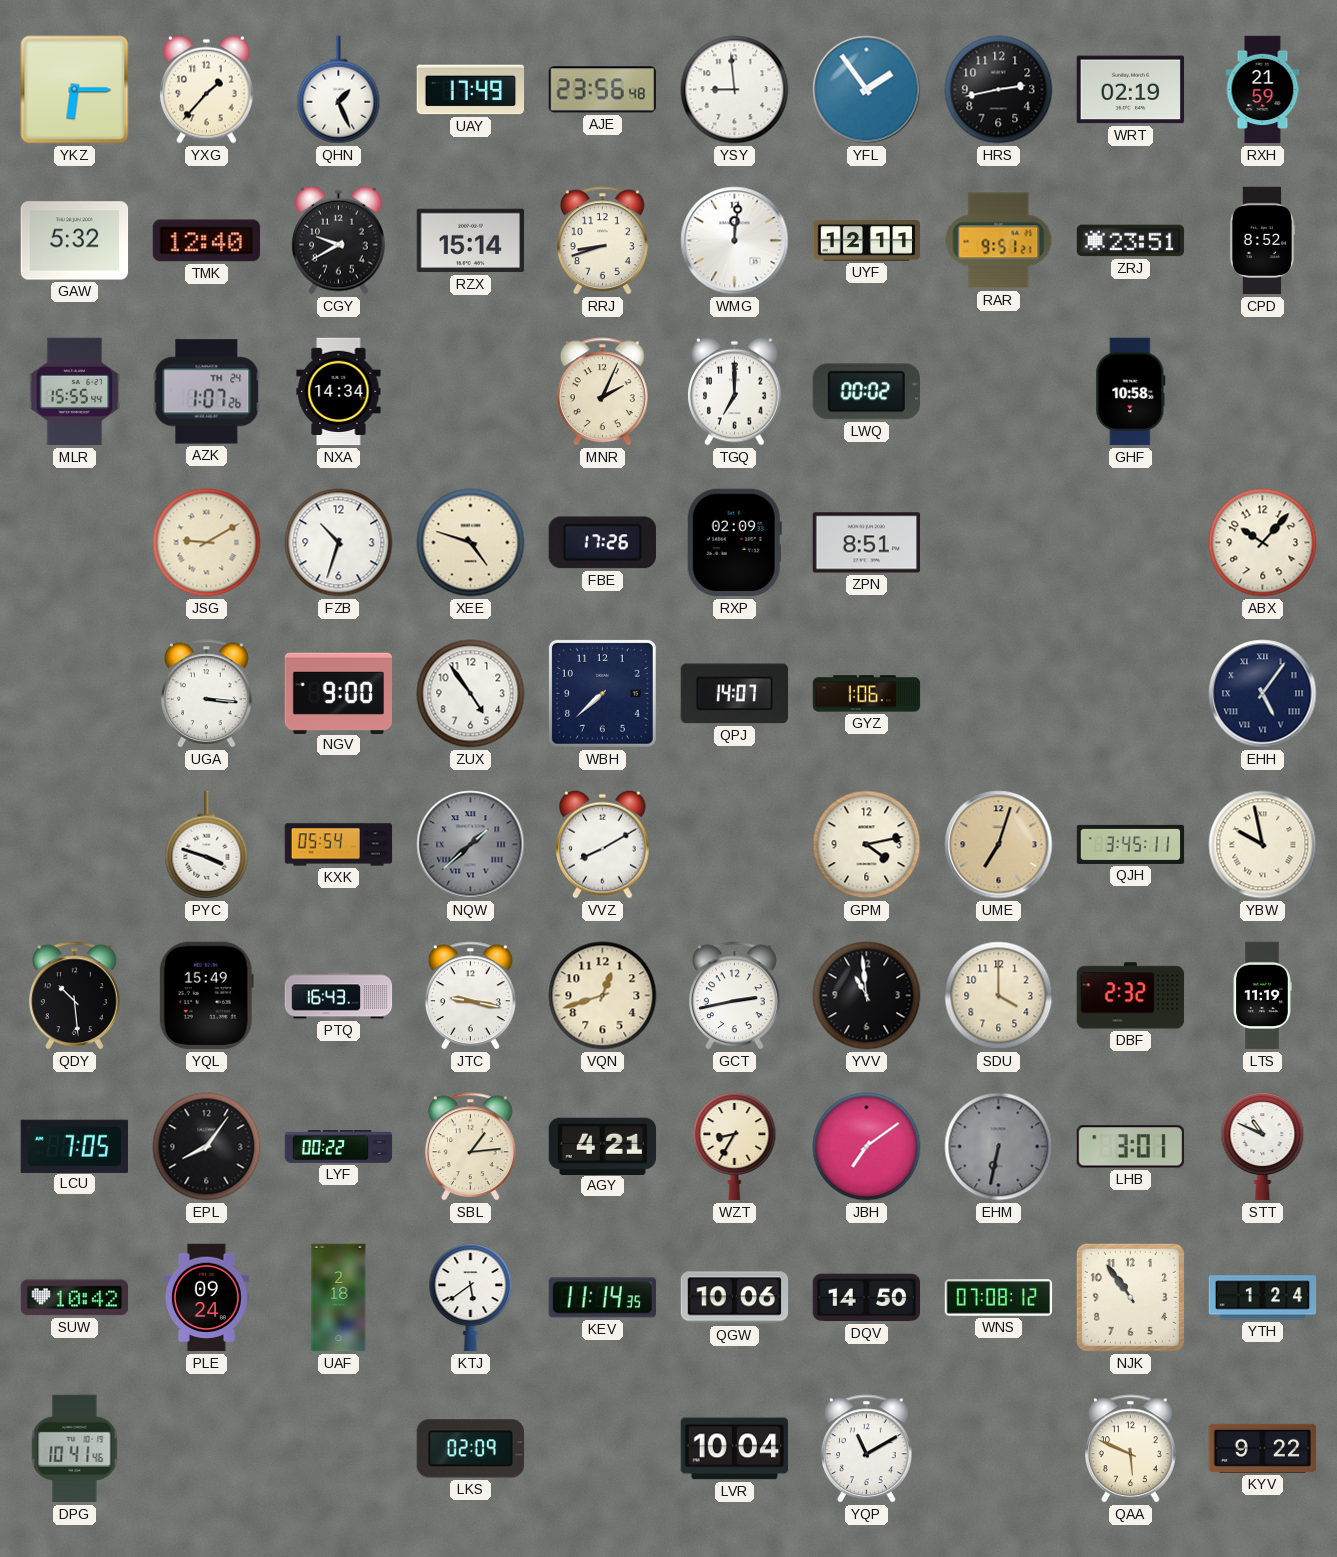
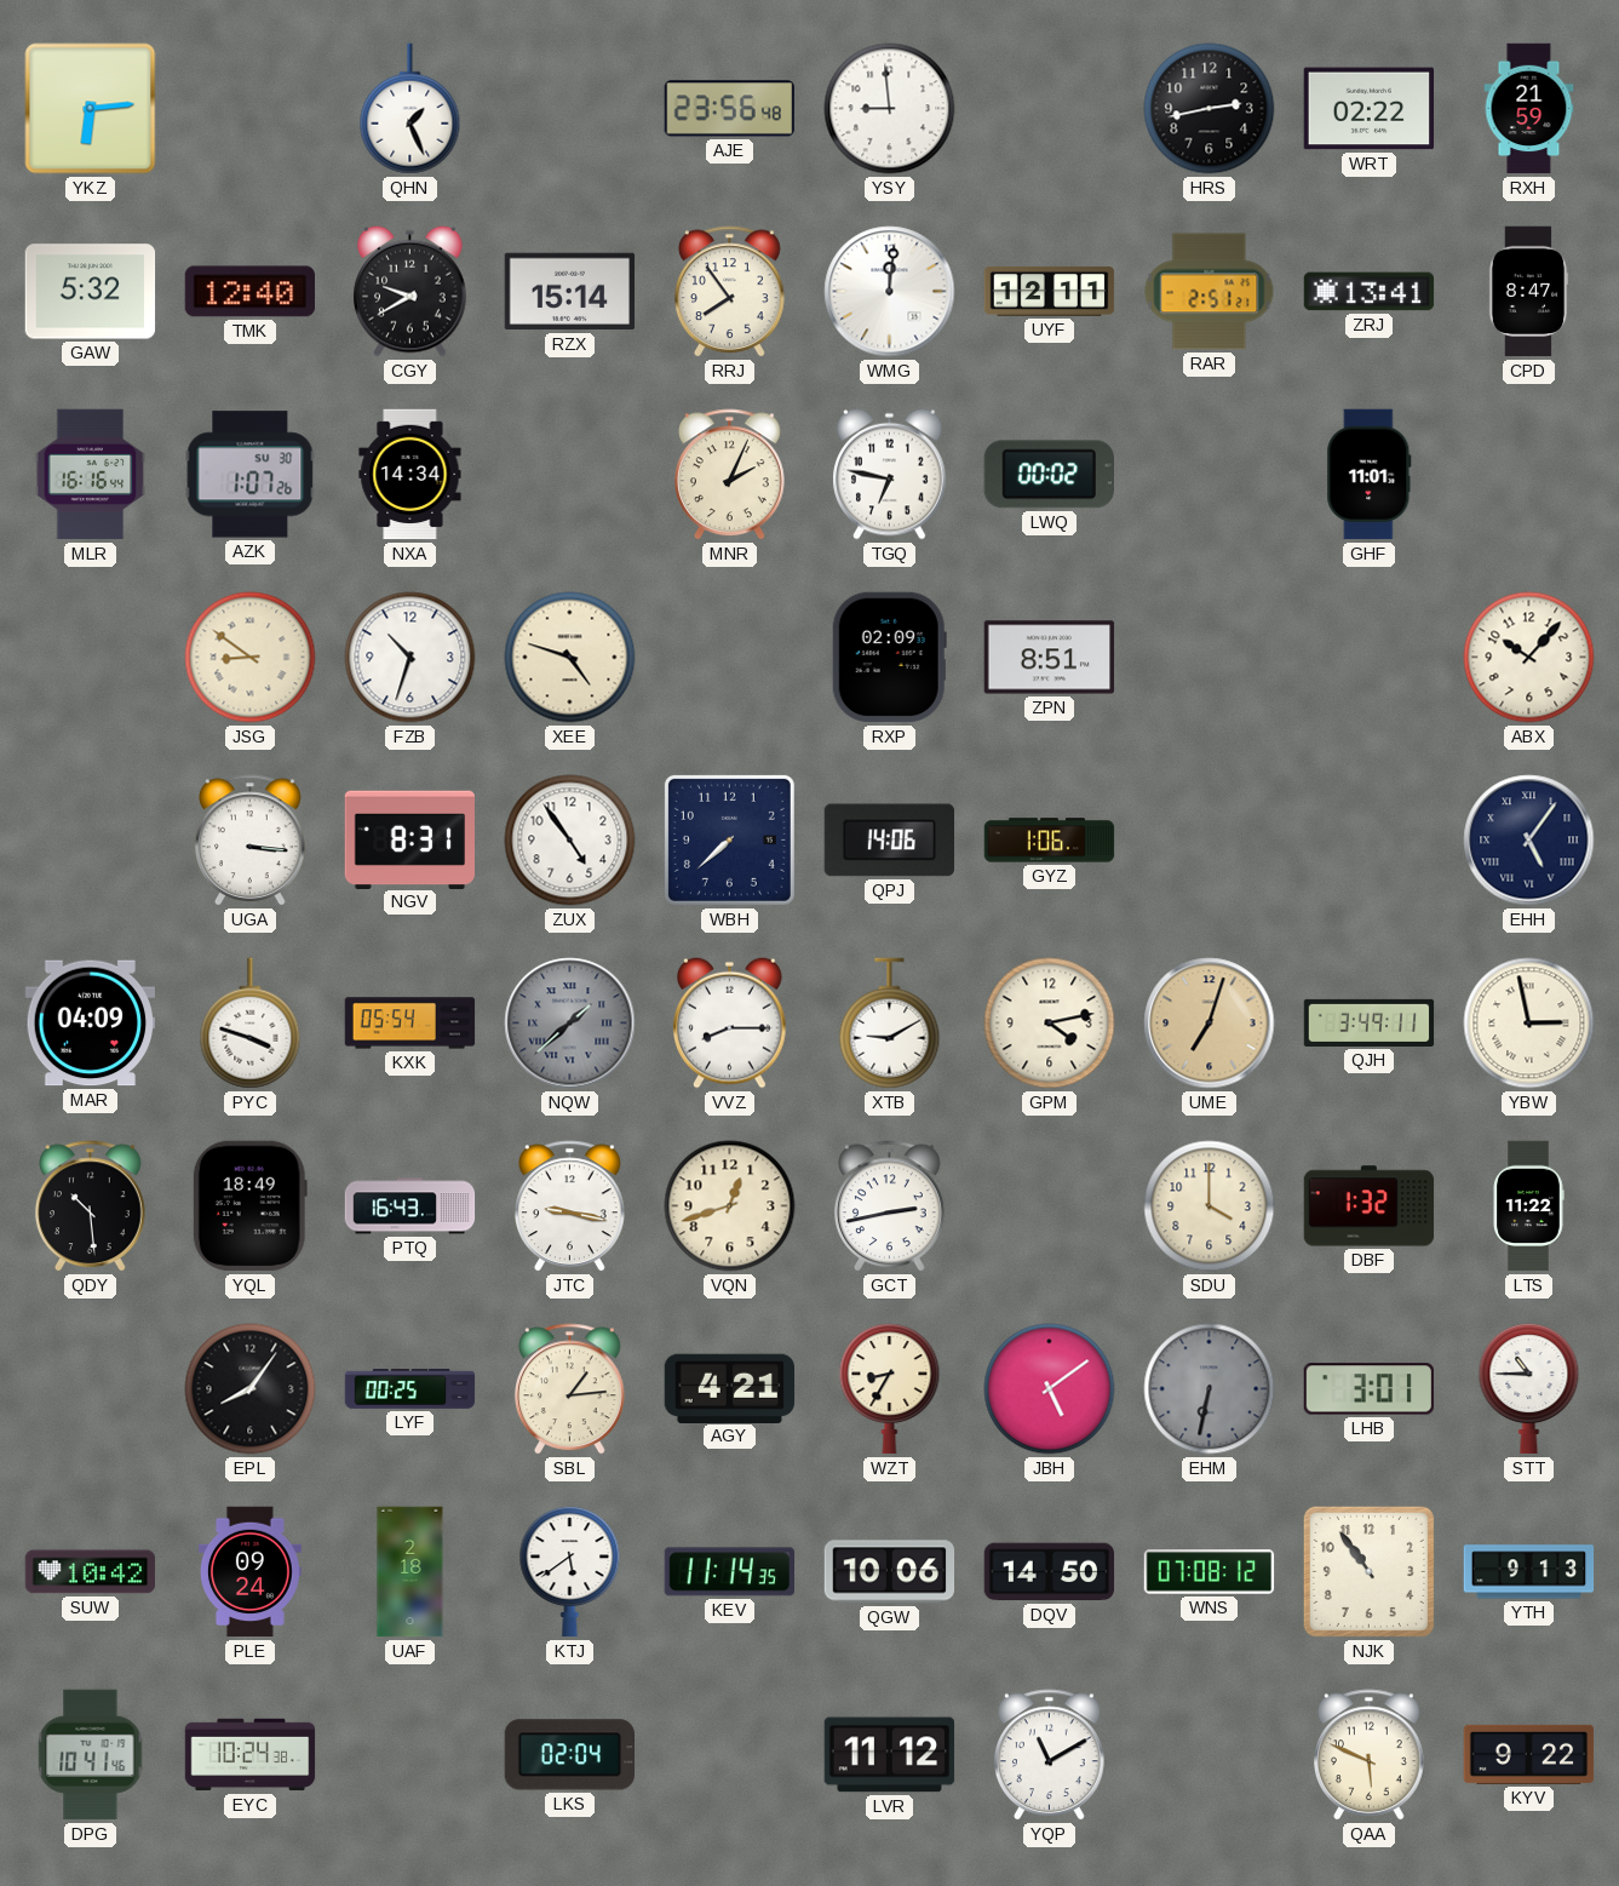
YKZ: 6:15 -> 6:14 (91, 109)
YXG: 1:37 -> none (207, 89)
UAY: 17:49 -> none (471, 90)
YFL: 1:54 -> none (867, 90)
WRT: 02:19 -> 02:22 (1370, 109)
RRJ: 8:42 -> 7:54 (729, 292)
RAR: 9:51 -> 2:51 (1210, 292)
ZRJ: 23:51 -> 13:41 (1370, 292)
CPD: 8:52 -> 8:47 (1528, 292)
MLR: 15:55 -> 16:16 (91, 475)
AZK date: TH 24 -> SU 30 (251, 475)
TGQ: 7:00 -> 6:47 (890, 474)
GHF: 10:58 -> 11:01 (1370, 475)
JSG: 9:10 -> 8:51 (251, 658)
FBE: 17:26 -> none (602, 543)
NGV: 9:00 -> 8:31 (409, 839)
QPJ: 14:07 -> 14:06 (889, 841)
MAR: none -> 04:09 (91, 1024)
VVZ: 8:10 -> 8:15 (730, 1022)
XTB: none -> 9:10 (890, 1024)
QJH: 3:45 -> 3:49 (1370, 1022)
YBW: 9:58 -> 2:58 (1529, 1024)
YQL: 15:49 -> 18:49 (249, 1206)
YVV: 10:59 -> none (867, 996)
DBF: 2:32 -> 1:32 (1370, 1206)
LTS: 11:19 -> 11:22 (1528, 1206)
LCU: 7:05 -> none (74, 1146)
LYF: 00:22 -> 00:25 (411, 1389)
JBH: 7:09 -> 5:09 (1050, 1389)
STT: 10:49 -> 10:45 (1529, 1389)
YTH: 1:24 -> 9:13 (1529, 1572)
EYC: none -> 10:24 (251, 1755)
LKS: 02:09 -> 02:04 (569, 1755)
LVR: 10:04 -> 11:12 (890, 1755)
